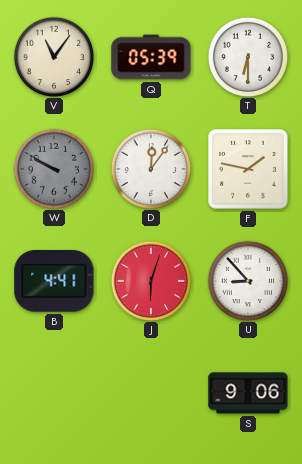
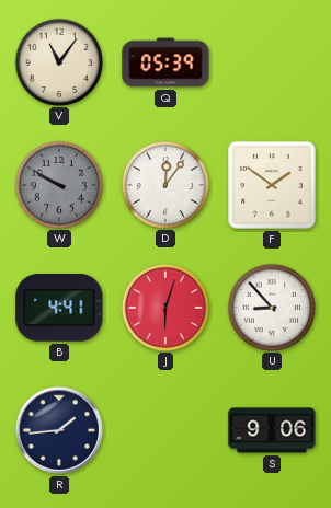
T: 6:30 -> none (247, 56)
F: 1:47 -> 1:51 (272, 185)
R: none -> 1:44 (59, 430)
